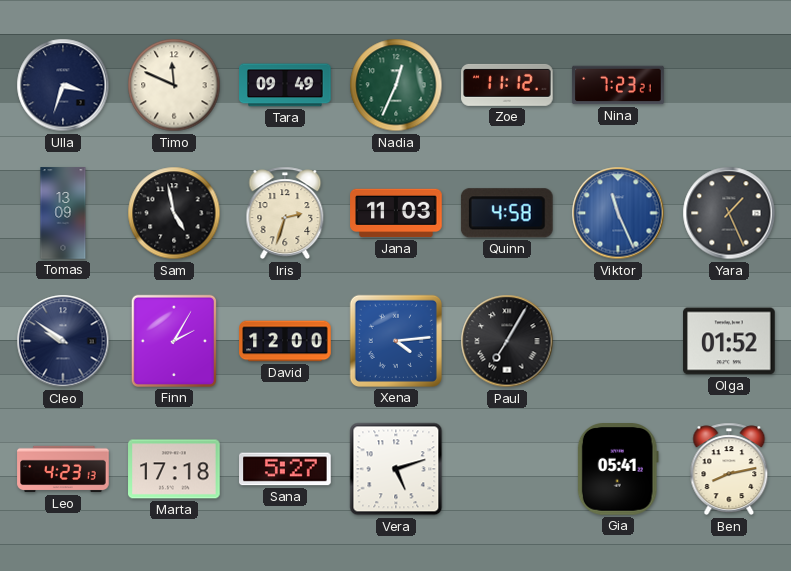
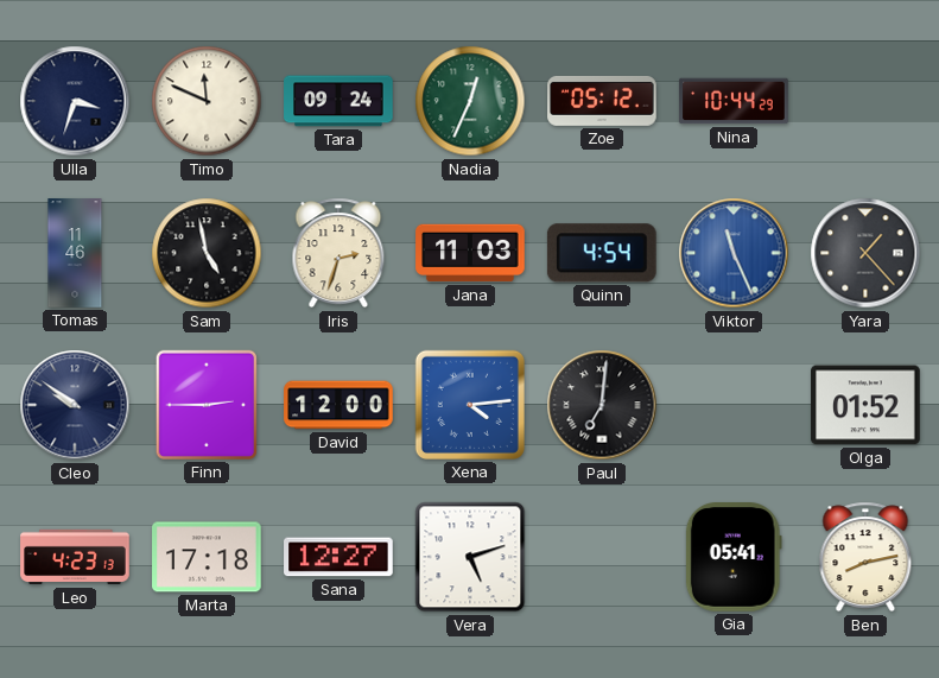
Tara: 09:49 -> 09:24 (338, 101)
Zoe: 11:12 -> 05:12 (602, 101)
Nina: 7:23 -> 10:44 (734, 101)
Tomas: 13:09 -> 11:46 (75, 253)
Quinn: 4:58 -> 4:54 (602, 253)
Yara: 1:26 -> 1:23 (865, 253)
Finn: 2:05 -> 2:45 (207, 405)
Paul: 7:05 -> 7:01 (602, 405)
Sana: 5:27 -> 12:27 (338, 557)
